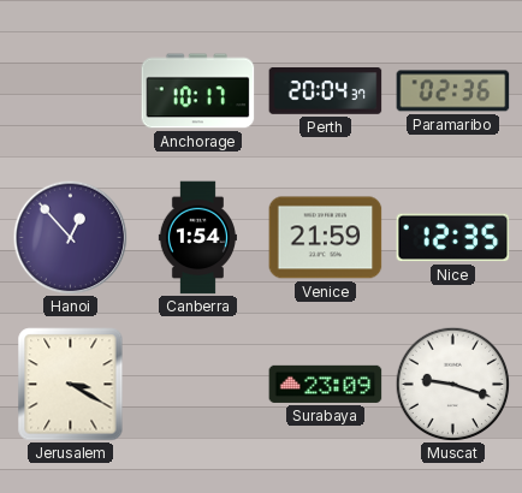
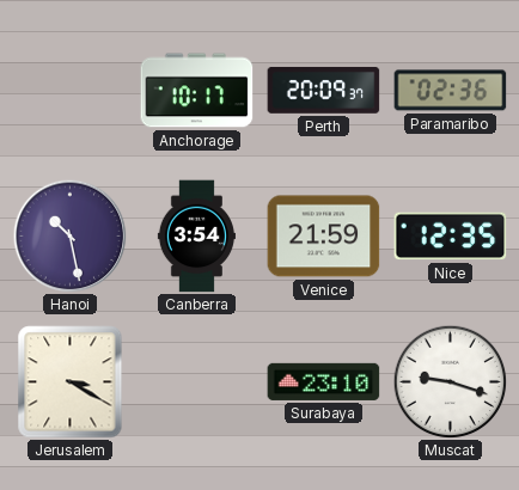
Perth: 20:04 -> 20:09 (324, 91)
Hanoi: 12:53 -> 10:28 (69, 235)
Canberra: 1:54 -> 3:54 (196, 237)
Surabaya: 23:09 -> 23:10 (324, 381)
